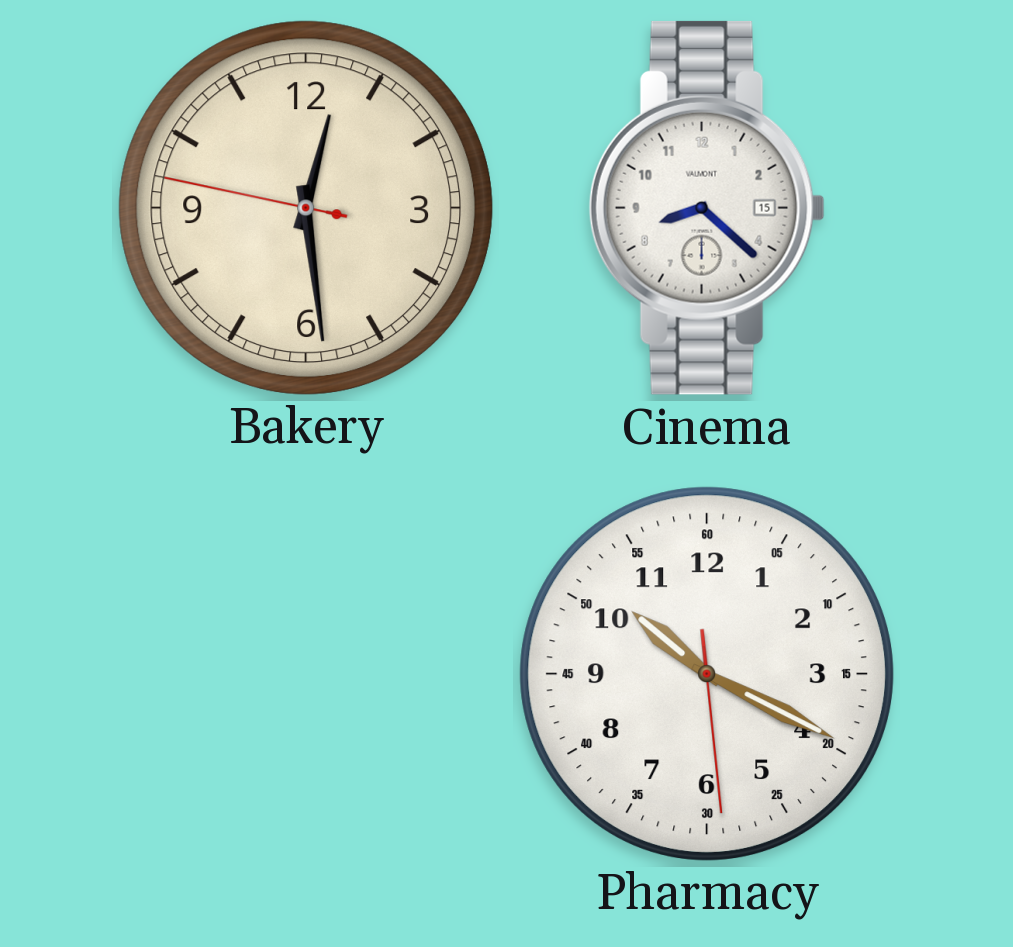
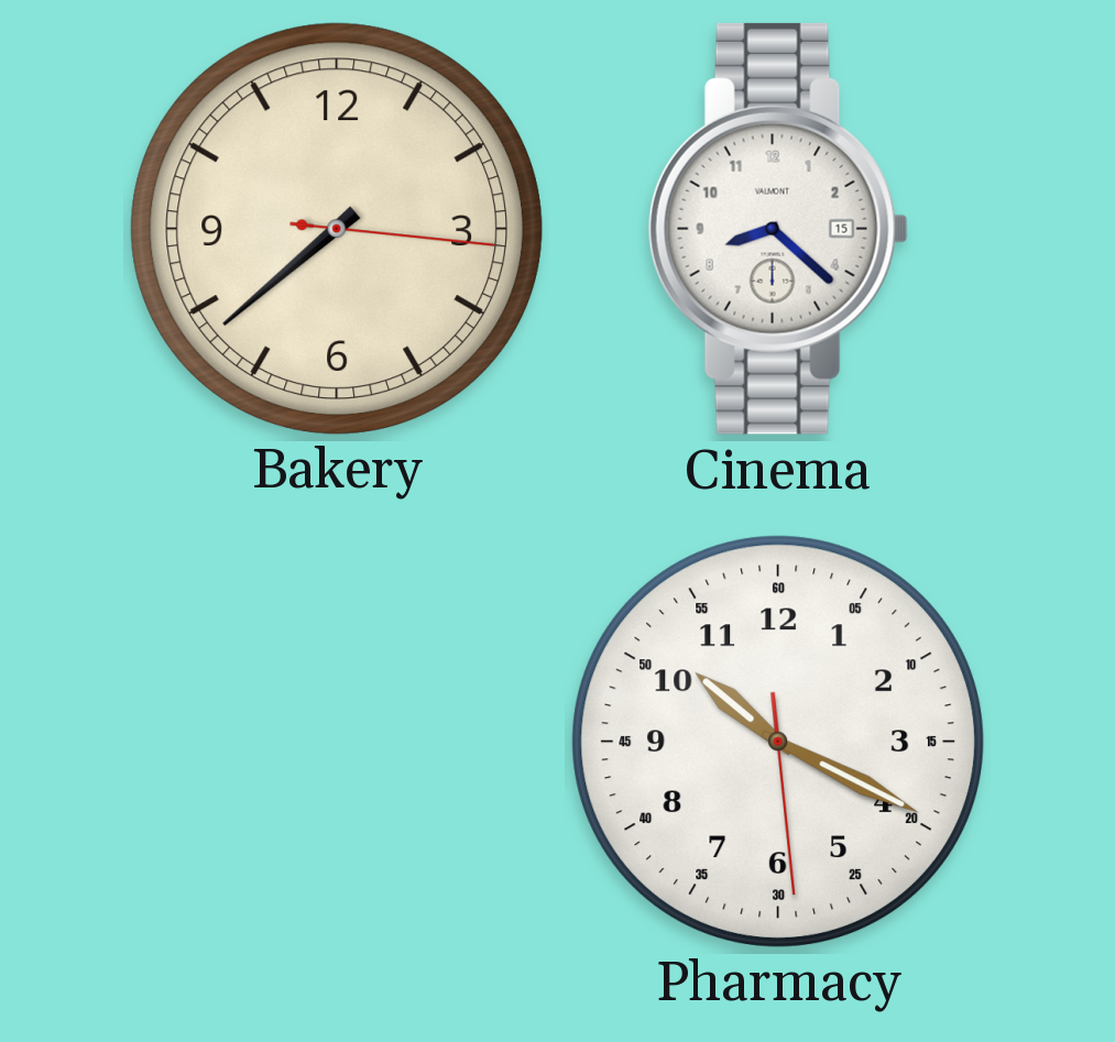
Bakery: 12:28 -> 7:38 (336, 228)
